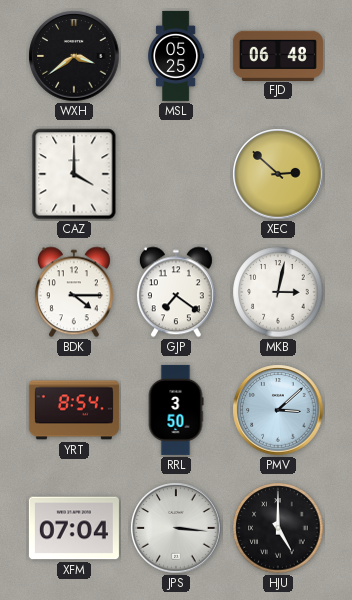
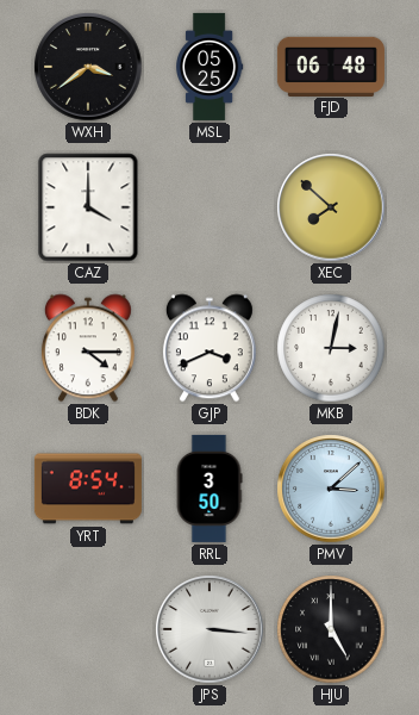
XEC: 2:52 -> 7:52 (331, 207)
GJP: 7:21 -> 3:41 (209, 348)
XFM: 07:04 -> none (74, 528)
